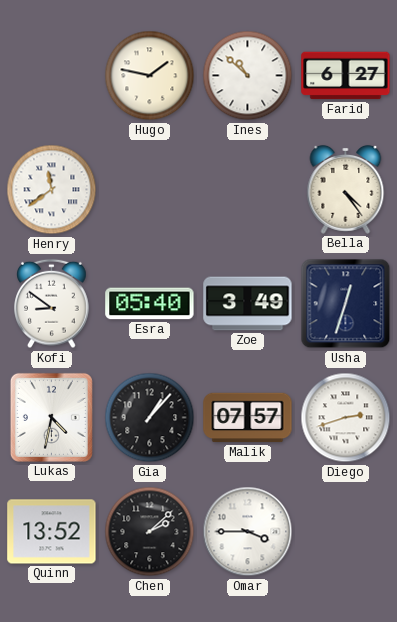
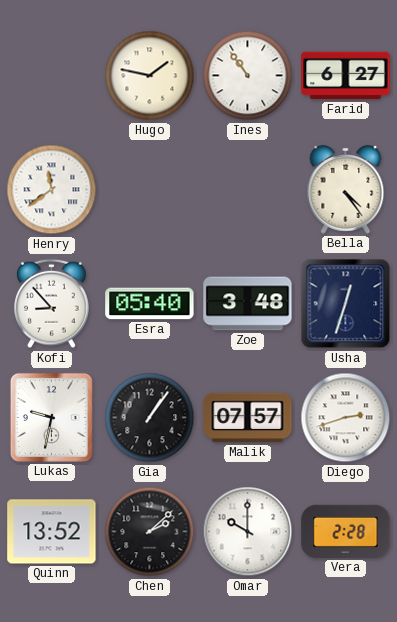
Ines: 10:52 -> 10:54 (248, 76)
Kofi: 8:51 -> 8:53 (52, 304)
Zoe: 3:49 -> 3:48 (248, 304)
Lukas: 4:32 -> 9:32 (51, 417)
Gia: 1:07 -> 1:06 (150, 418)
Omar: 3:45 -> 10:00 (248, 532)
Vera: none -> 2:28 (346, 531)
